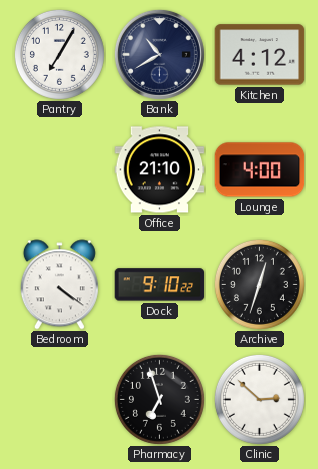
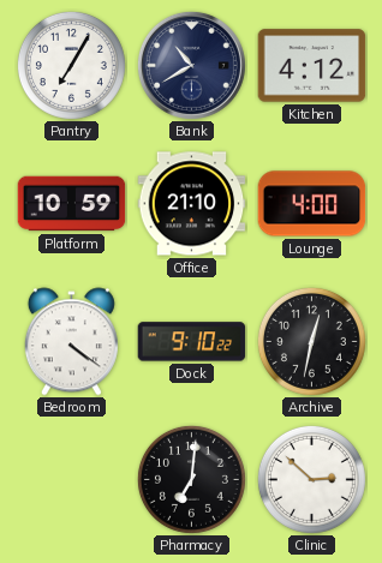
Platform: none -> 10:59 (72, 204)
Archive: 12:33 -> 12:32 (311, 341)
Pharmacy: 6:57 -> 7:01 (191, 479)
